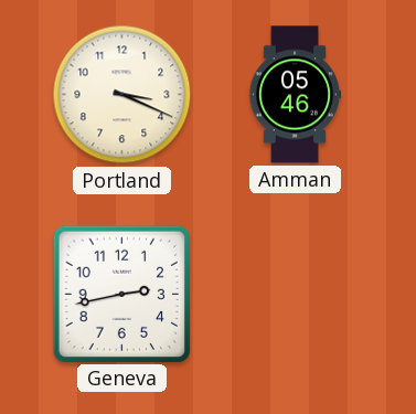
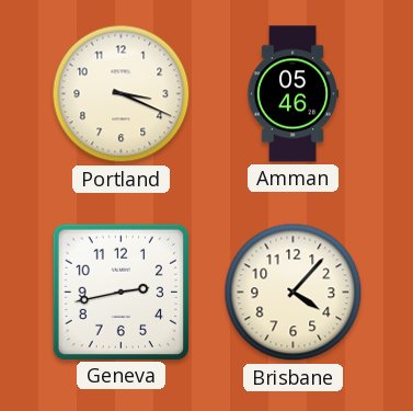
Brisbane: none -> 4:07 (294, 293)
